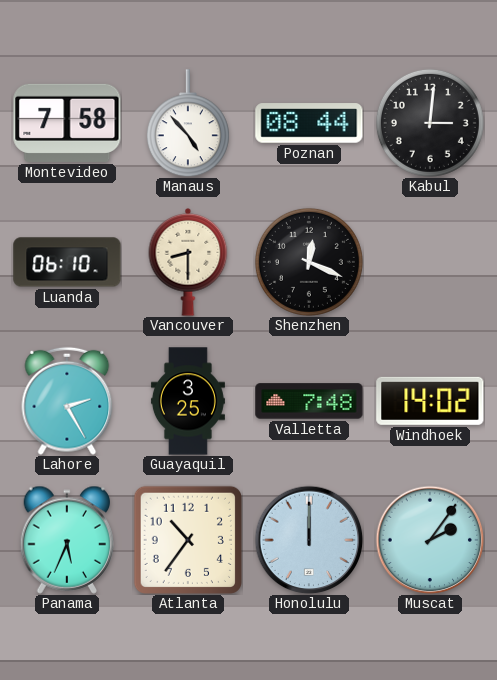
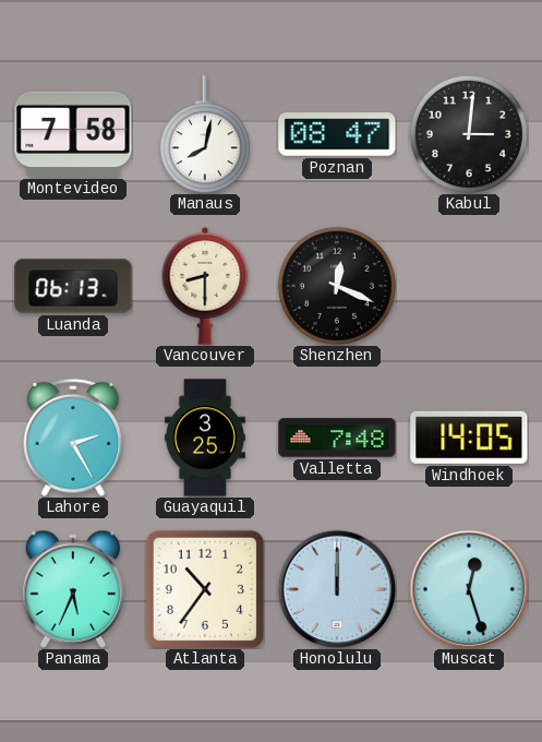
Manaus: 4:53 -> 8:02 (205, 134)
Poznan: 08:44 -> 08:47 (337, 134)
Luanda: 06:10 -> 06:13 (73, 286)
Windhoek: 14:02 -> 14:05 (469, 438)
Muscat: 2:06 -> 12:27 (469, 589)
